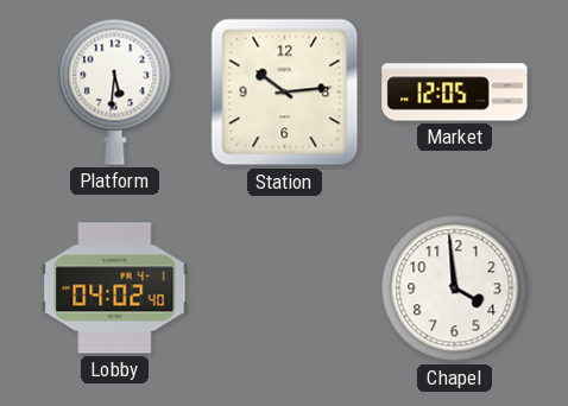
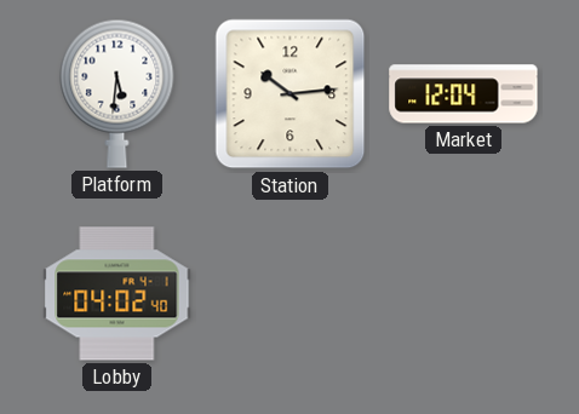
Market: 12:05 -> 12:04 (464, 94)
Chapel: 3:59 -> none (455, 288)
